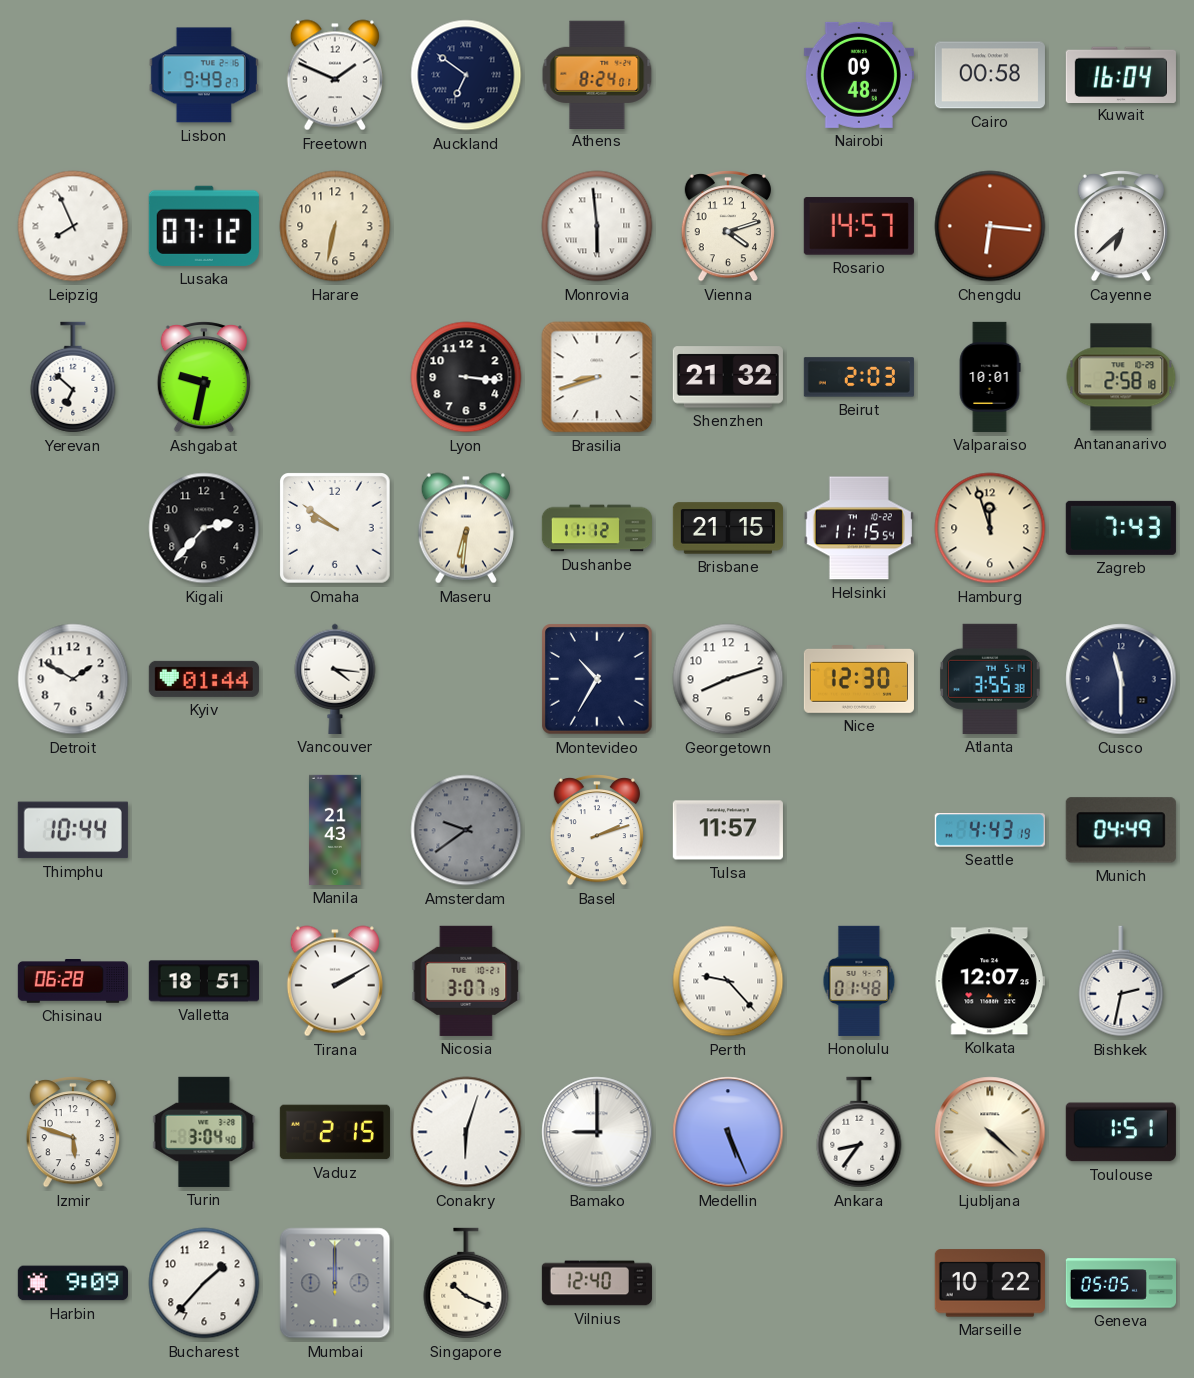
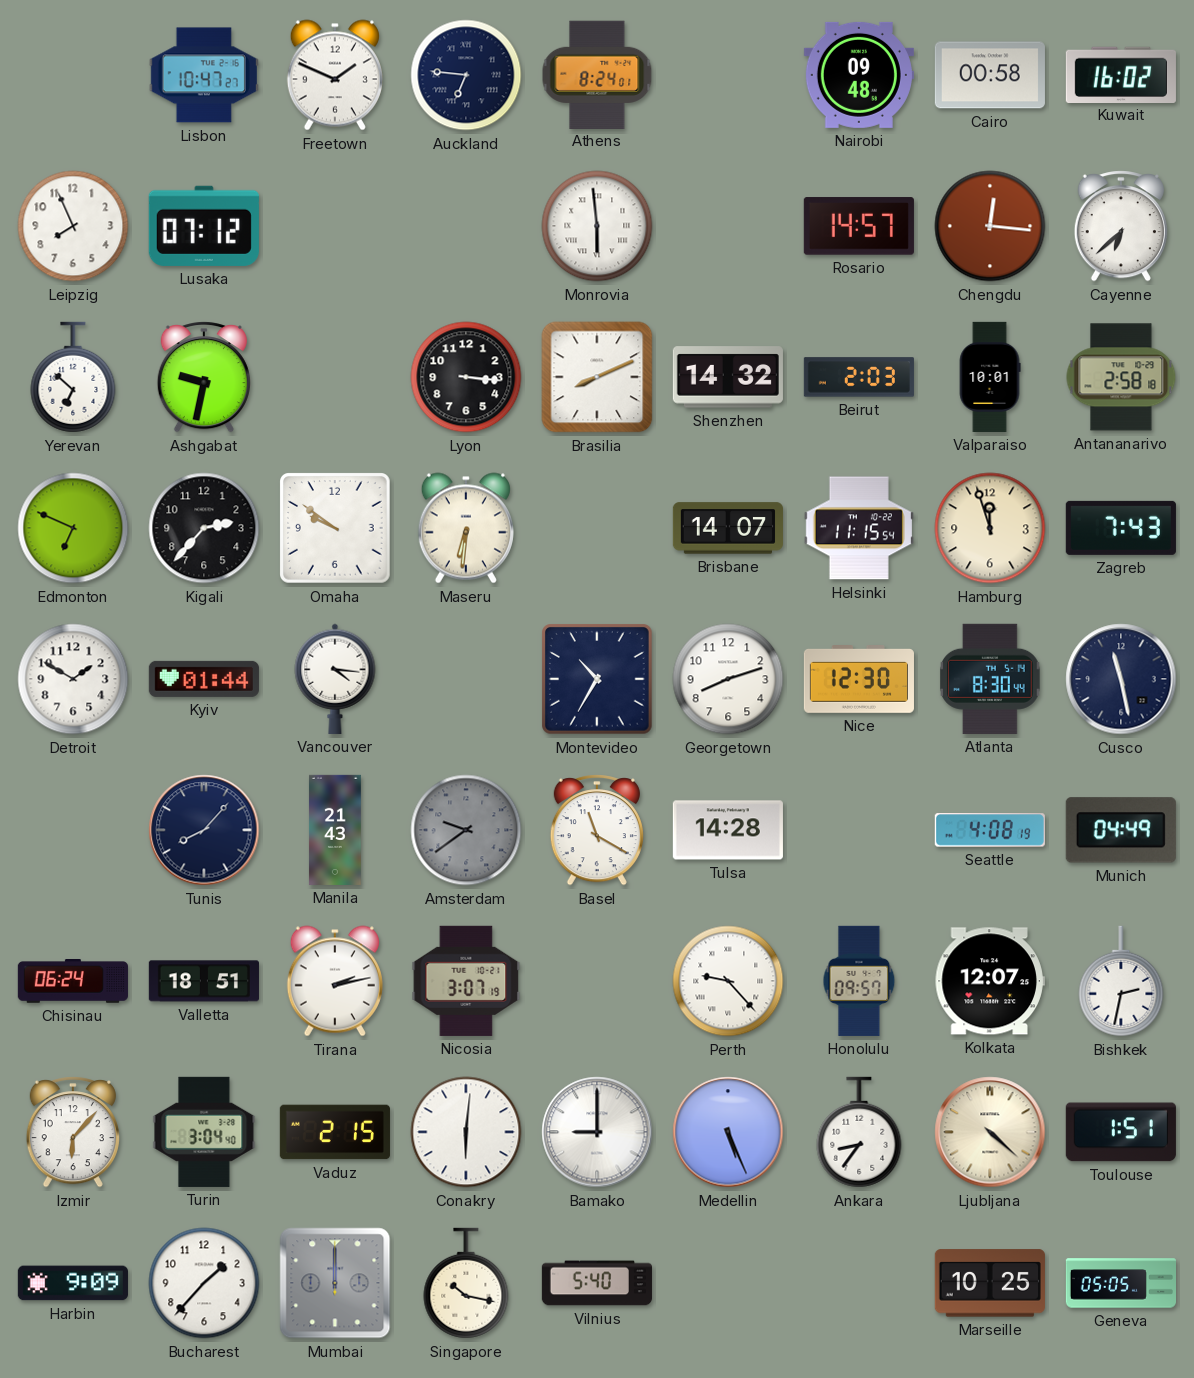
Lisbon: 9:49 -> 10:47 (204, 75)
Auckland: 6:51 -> 6:46 (466, 75)
Kuwait: 16:04 -> 16:02 (1121, 74)
Leipzig numerals: Roman -> Arabic (73, 226)
Harare: 6:32 -> none (335, 226)
Vienna: 4:12 -> none (728, 226)
Chengdu: 6:16 -> 12:16 (990, 226)
Brasilia: 8:42 -> 8:11 (597, 377)
Shenzhen: 21:32 -> 14:32 (728, 377)
Edmonton: none -> 6:49 (73, 528)
Dushanbe: 11:12 -> none (596, 528)
Brisbane: 21:15 -> 14:07 (728, 528)
Atlanta: 3:55 -> 8:30 (991, 679)
Cusco: 11:30 -> 11:28 (1121, 679)
Thimphu: 10:44 -> none (73, 830)
Tunis: none -> 8:07 (204, 830)
Basel: 2:12 -> 11:20 (597, 830)
Tulsa: 11:57 -> 14:28 (728, 830)
Seattle: 4:43 -> 4:08 (990, 830)
Chisinau: 06:28 -> 06:24 (73, 981)
Tirana: 2:10 -> 2:13 (335, 981)
Honolulu: 01:48 -> 09:57 (859, 981)
Izmir: 5:48 -> 6:07 (73, 1132)
Conakry: 6:03 -> 6:01 (466, 1132)
Singapore: 10:19 -> 10:17 (466, 1283)
Vilnius: 12:40 -> 5:40 (597, 1283)
Marseille: 10:22 -> 10:25 (990, 1283)
